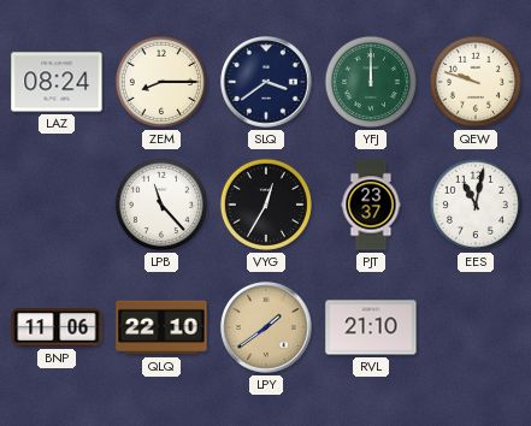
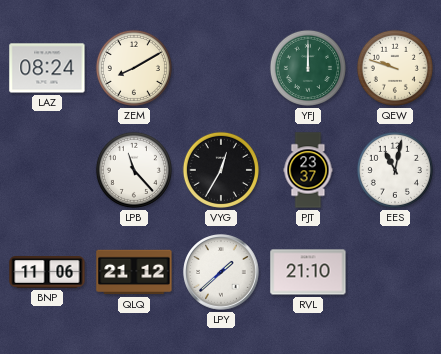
ZEM: 8:15 -> 8:10 (134, 68)
SLQ: 3:39 -> none (266, 82)
QLQ: 22:10 -> 21:12 (134, 272)
LPY: 1:39 -> 1:38 (221, 272)
LPY dial: champagne -> white (221, 272)
